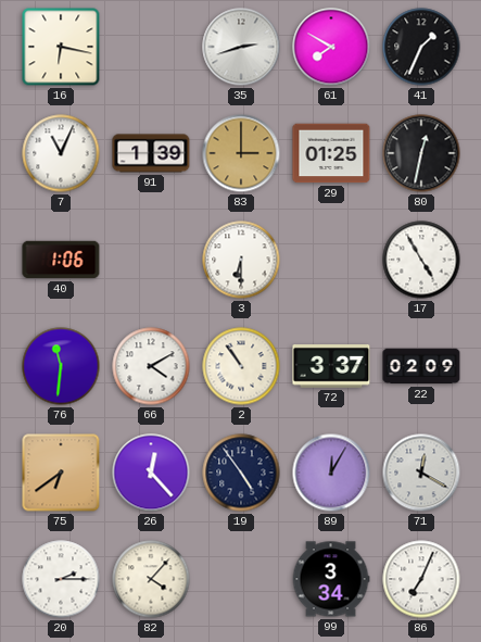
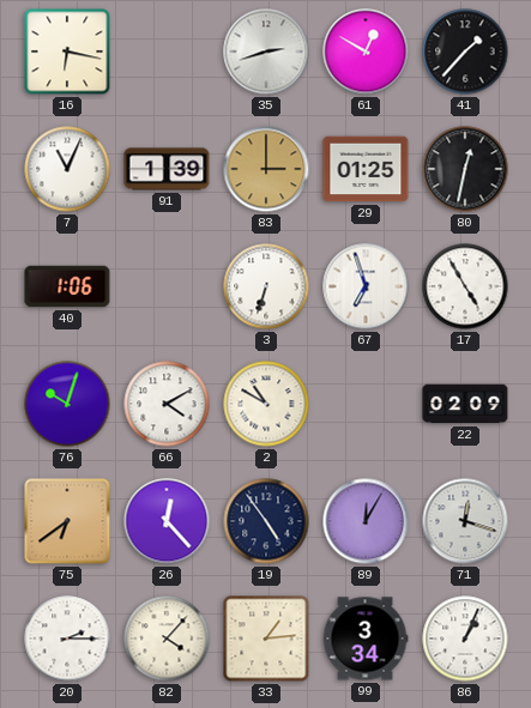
61: 7:50 -> 12:50 (366, 52)
41: 1:34 -> 1:37 (465, 52)
3: 6:30 -> 6:33 (266, 286)
67: none -> 6:57 (366, 286)
76: 11:31 -> 10:03 (67, 404)
2: 10:54 -> 10:50 (266, 404)
72: 3:37 -> none (331, 367)
71: 12:20 -> 12:18 (465, 521)
33: none -> 1:14 (266, 639)
86: 7:04 -> 1:04 (465, 639)
